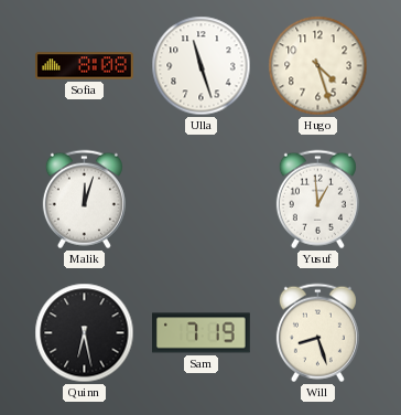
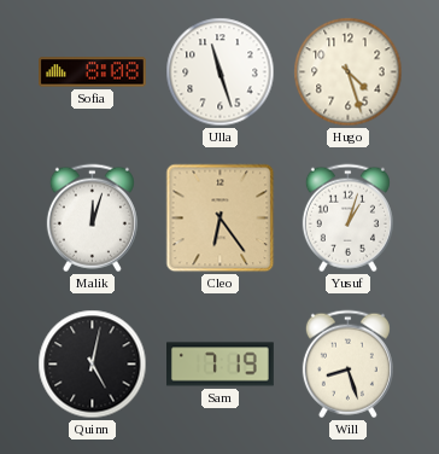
Cleo: none -> 6:24 (221, 219)
Yusuf: 12:59 -> 1:03 (347, 219)
Quinn: 6:28 -> 5:02 (93, 365)
